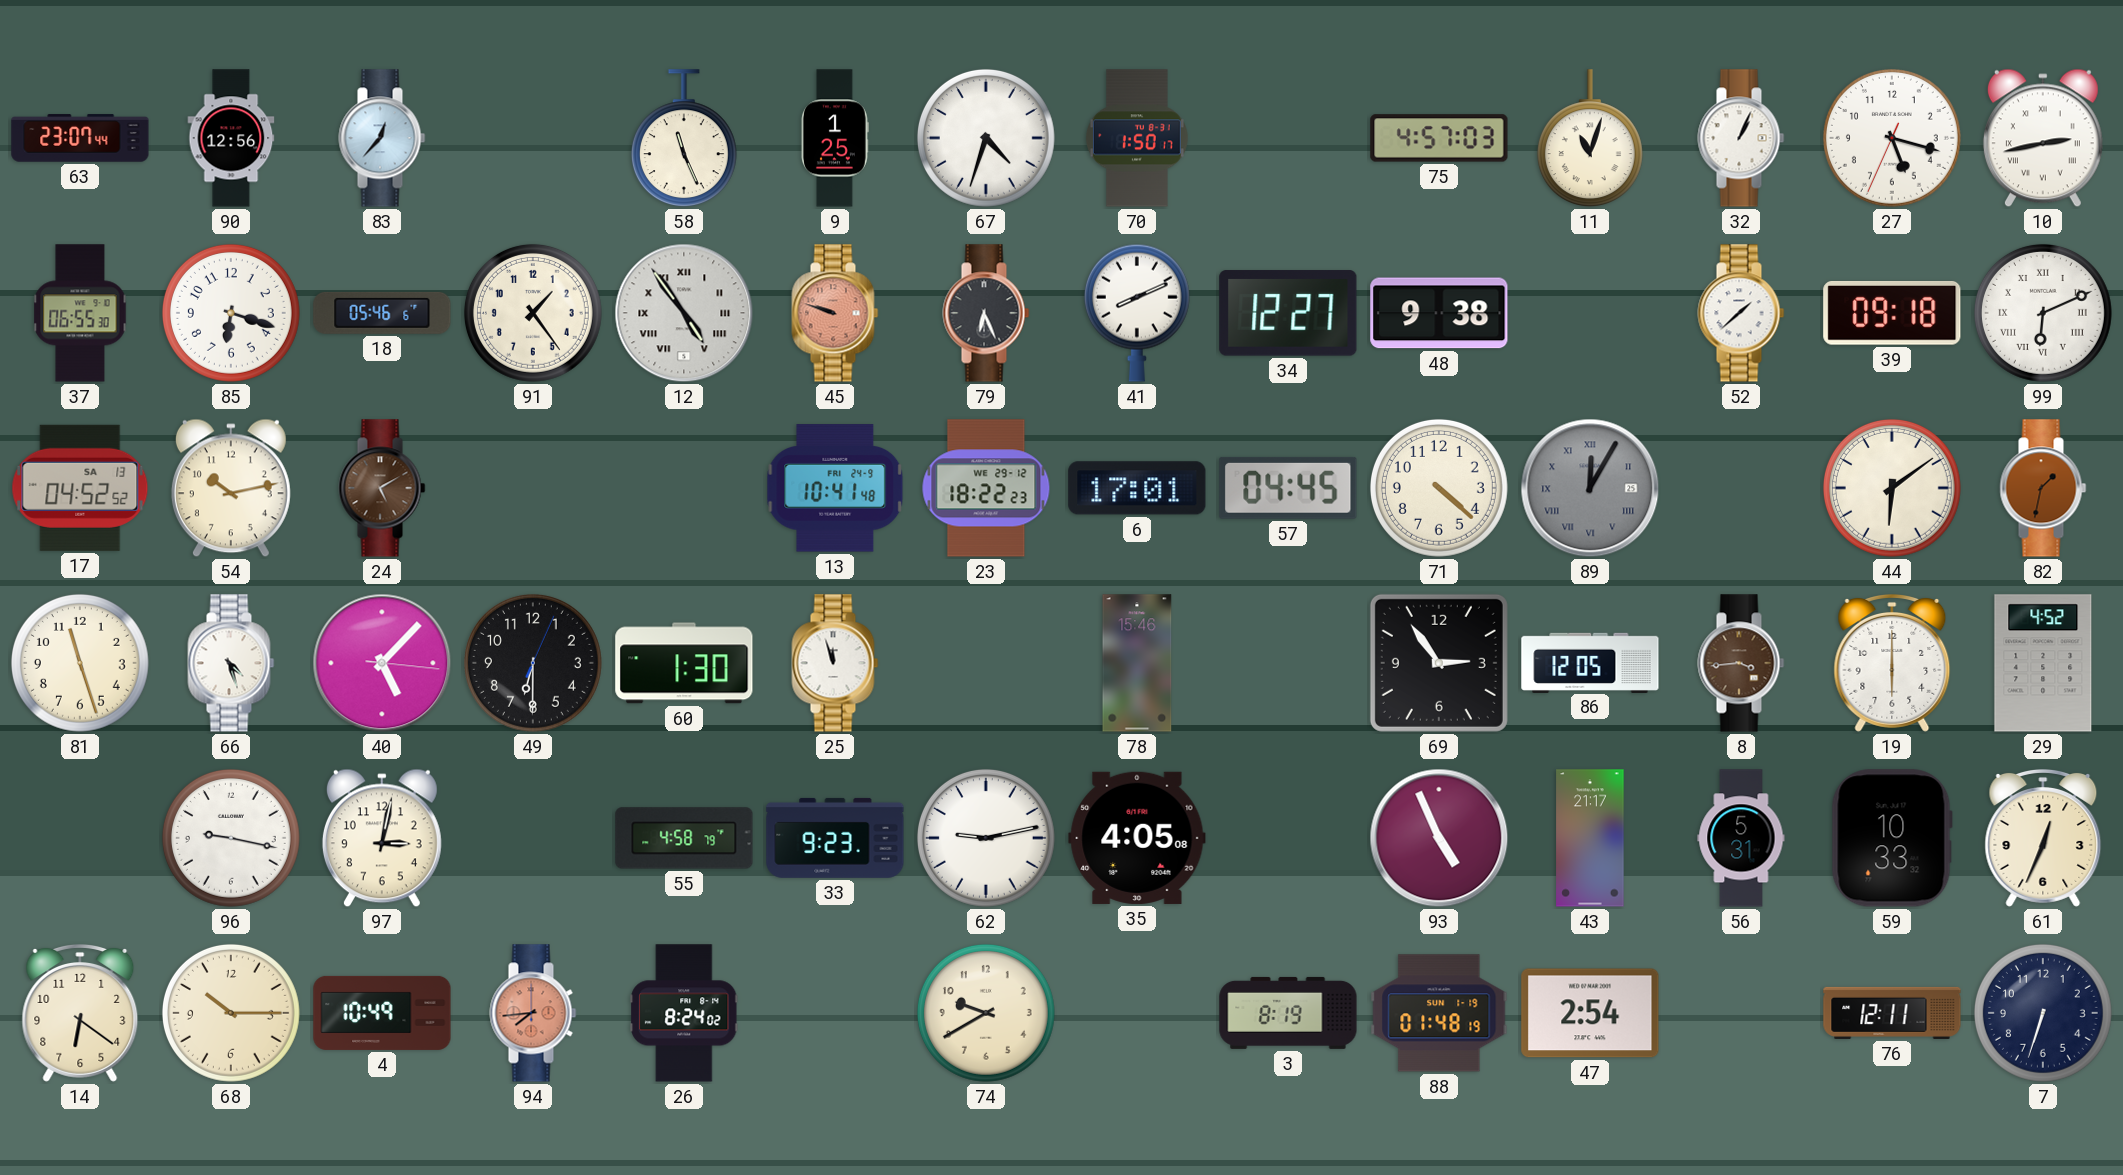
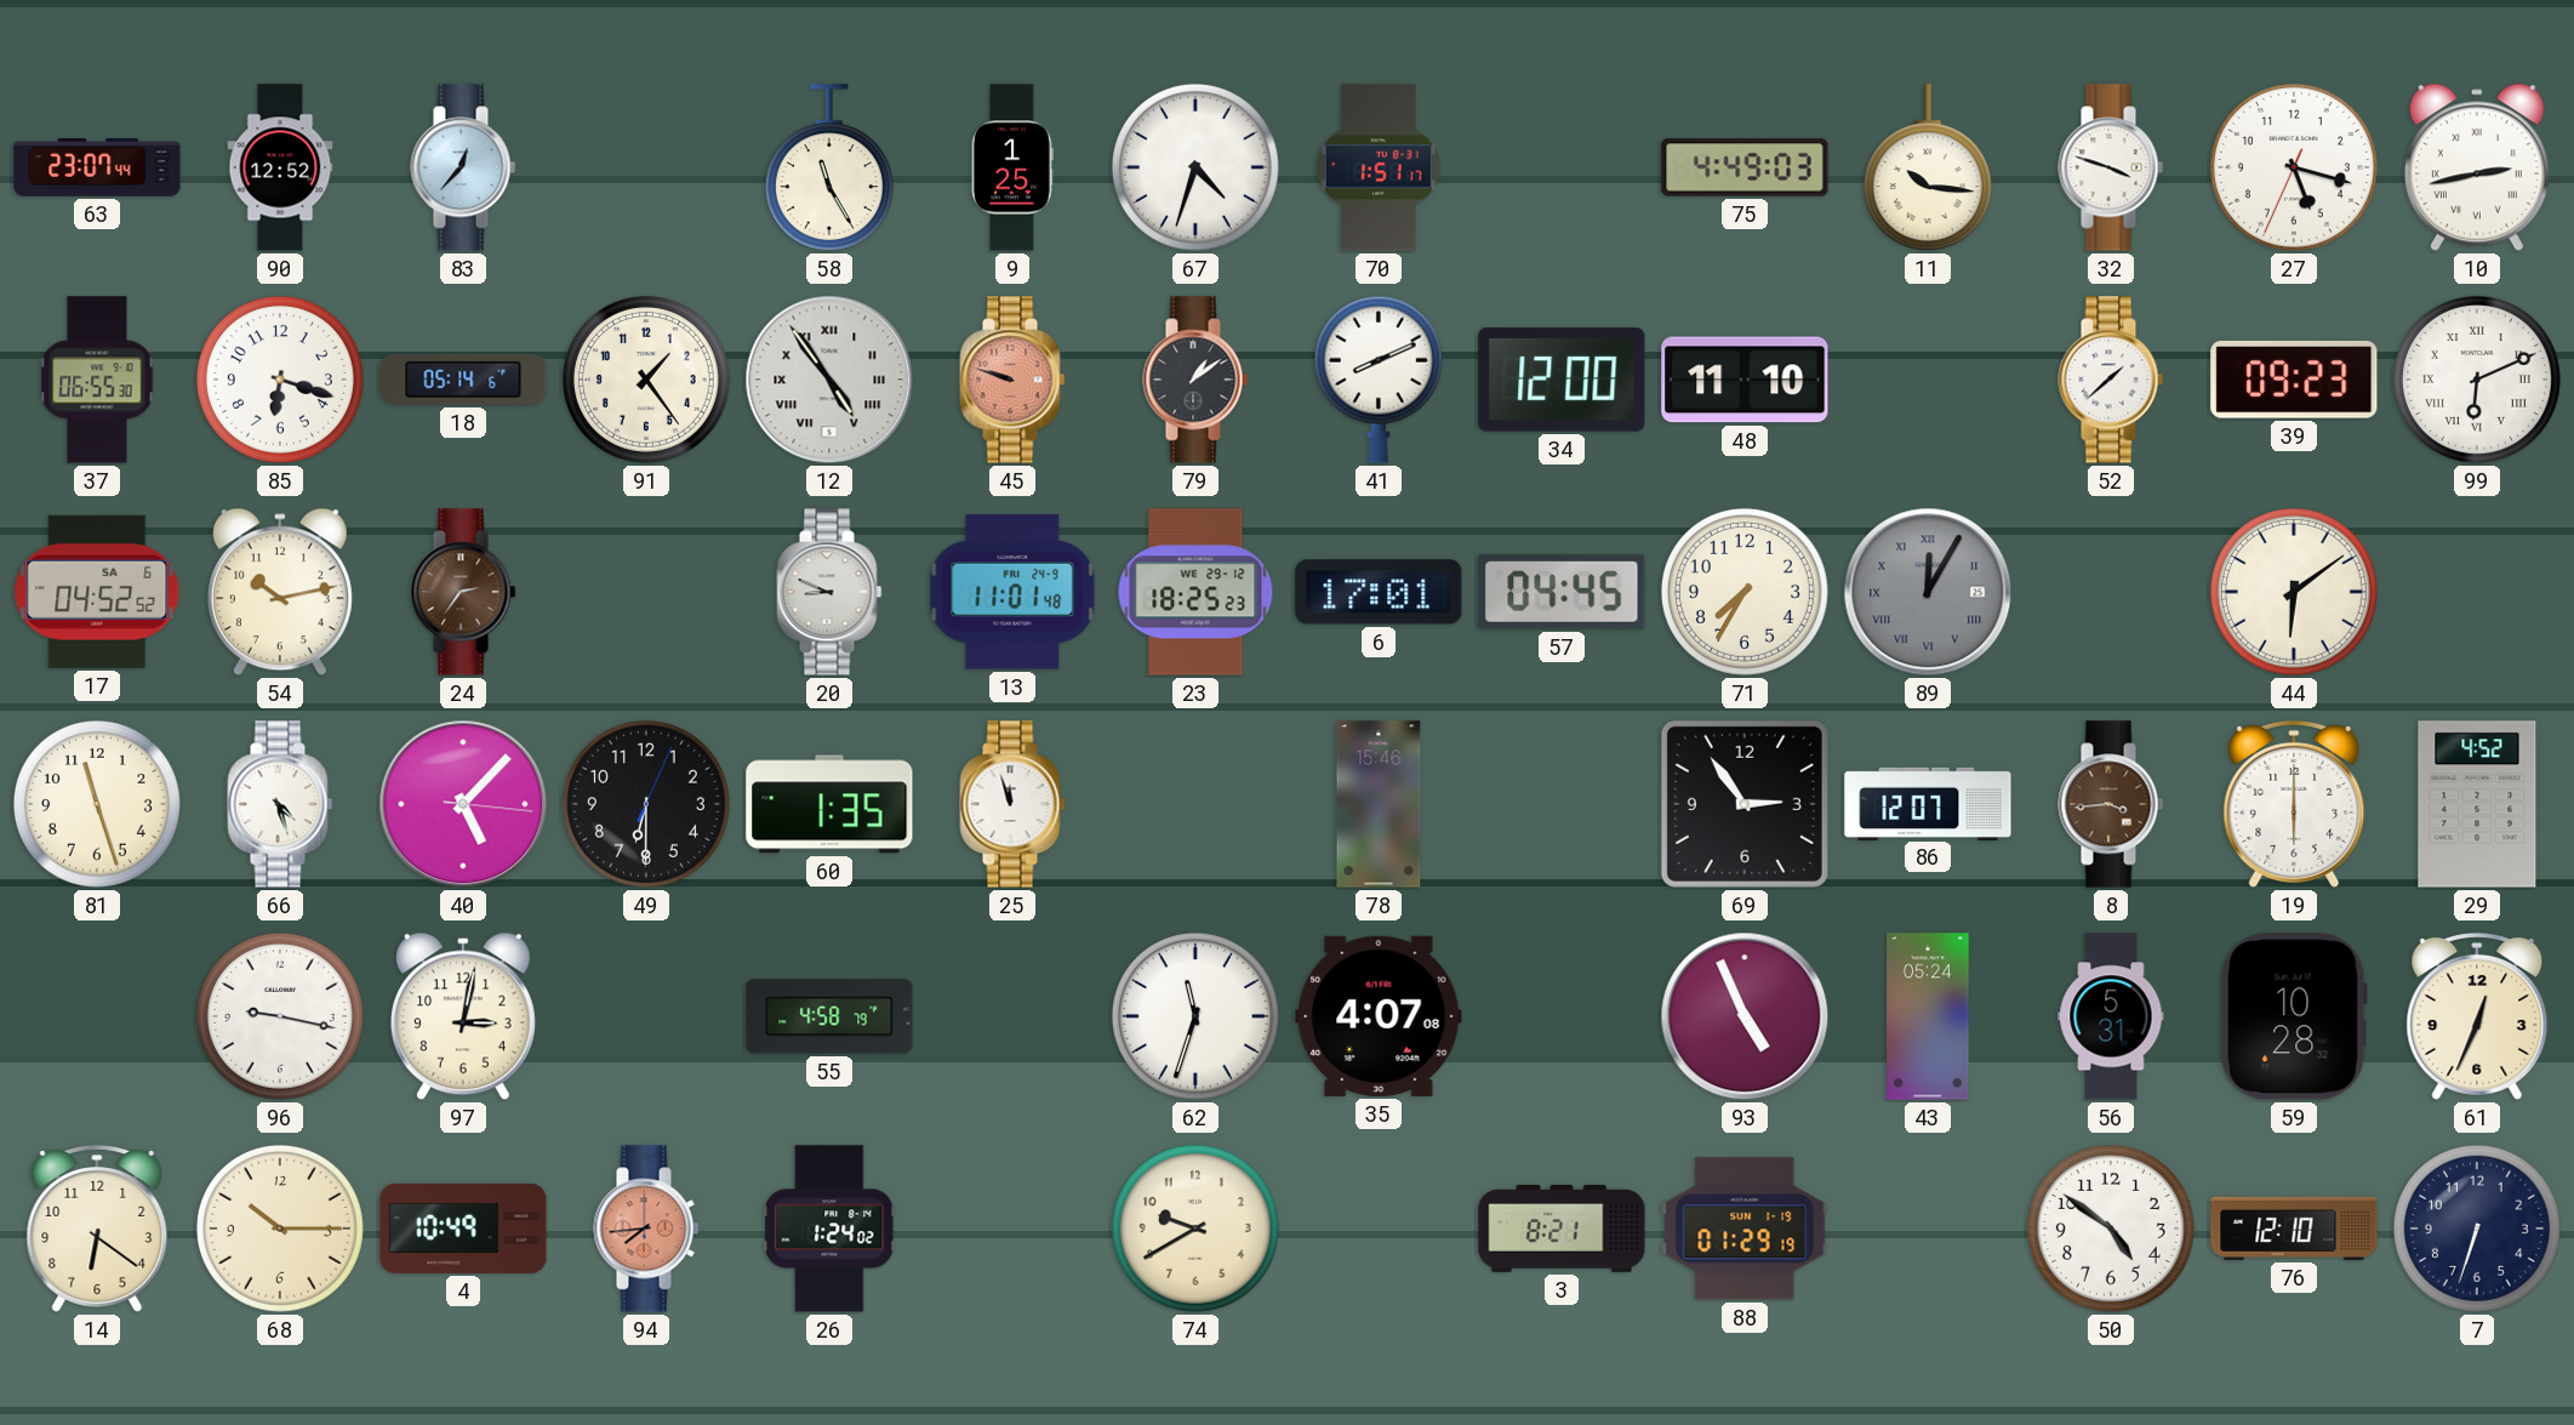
90: 12:56 -> 12:52 (280, 167)
58: 11:26 -> 11:25 (829, 169)
70: 1:50 -> 1:51 (1379, 167)
75: 4:57 -> 4:49 (1745, 167)
11: 11:03 -> 10:16 (1928, 169)
32: 1:04 -> 3:48 (2111, 167)
18: 05:46 -> 05:14 (463, 380)
79: 6:26 -> 1:09 (1195, 380)
34: 12:27 -> 12:00 (1562, 380)
48: 9:38 -> 11:10 (1745, 380)
39: 09:18 -> 09:23 (2294, 380)
17 date: SA 13 -> SA 6 (97, 592)
24: 5:10 -> 2:36 (463, 592)
20: none -> 8:49 (829, 592)
13: 10:41 -> 11:01 (1012, 592)
23: 18:22 -> 18:25 (1195, 592)
71: 4:22 -> 7:35 (1745, 592)
82: 1:32 -> none (2043, 488)
60: 1:30 -> 1:35 (829, 804)
86: 12:05 -> 12:07 (1928, 803)
33: 9:23 -> none (835, 838)
62: 9:13 -> 11:33 (1195, 1016)
35: 4:05 -> 4:07 (1379, 1016)
43: 21:17 -> 05:24 (1928, 1016)
59: 10:33 -> 10:28 (2294, 1016)
26: 8:24 -> 1:24 (829, 1229)
3: 8:19 -> 8:21 (1562, 1229)
88: 01:48 -> 01:29 (1745, 1229)
47: 2:54 -> none (1590, 1013)
50: none -> 4:51 (2111, 1229)
76: 12:11 -> 12:10 (2294, 1229)
